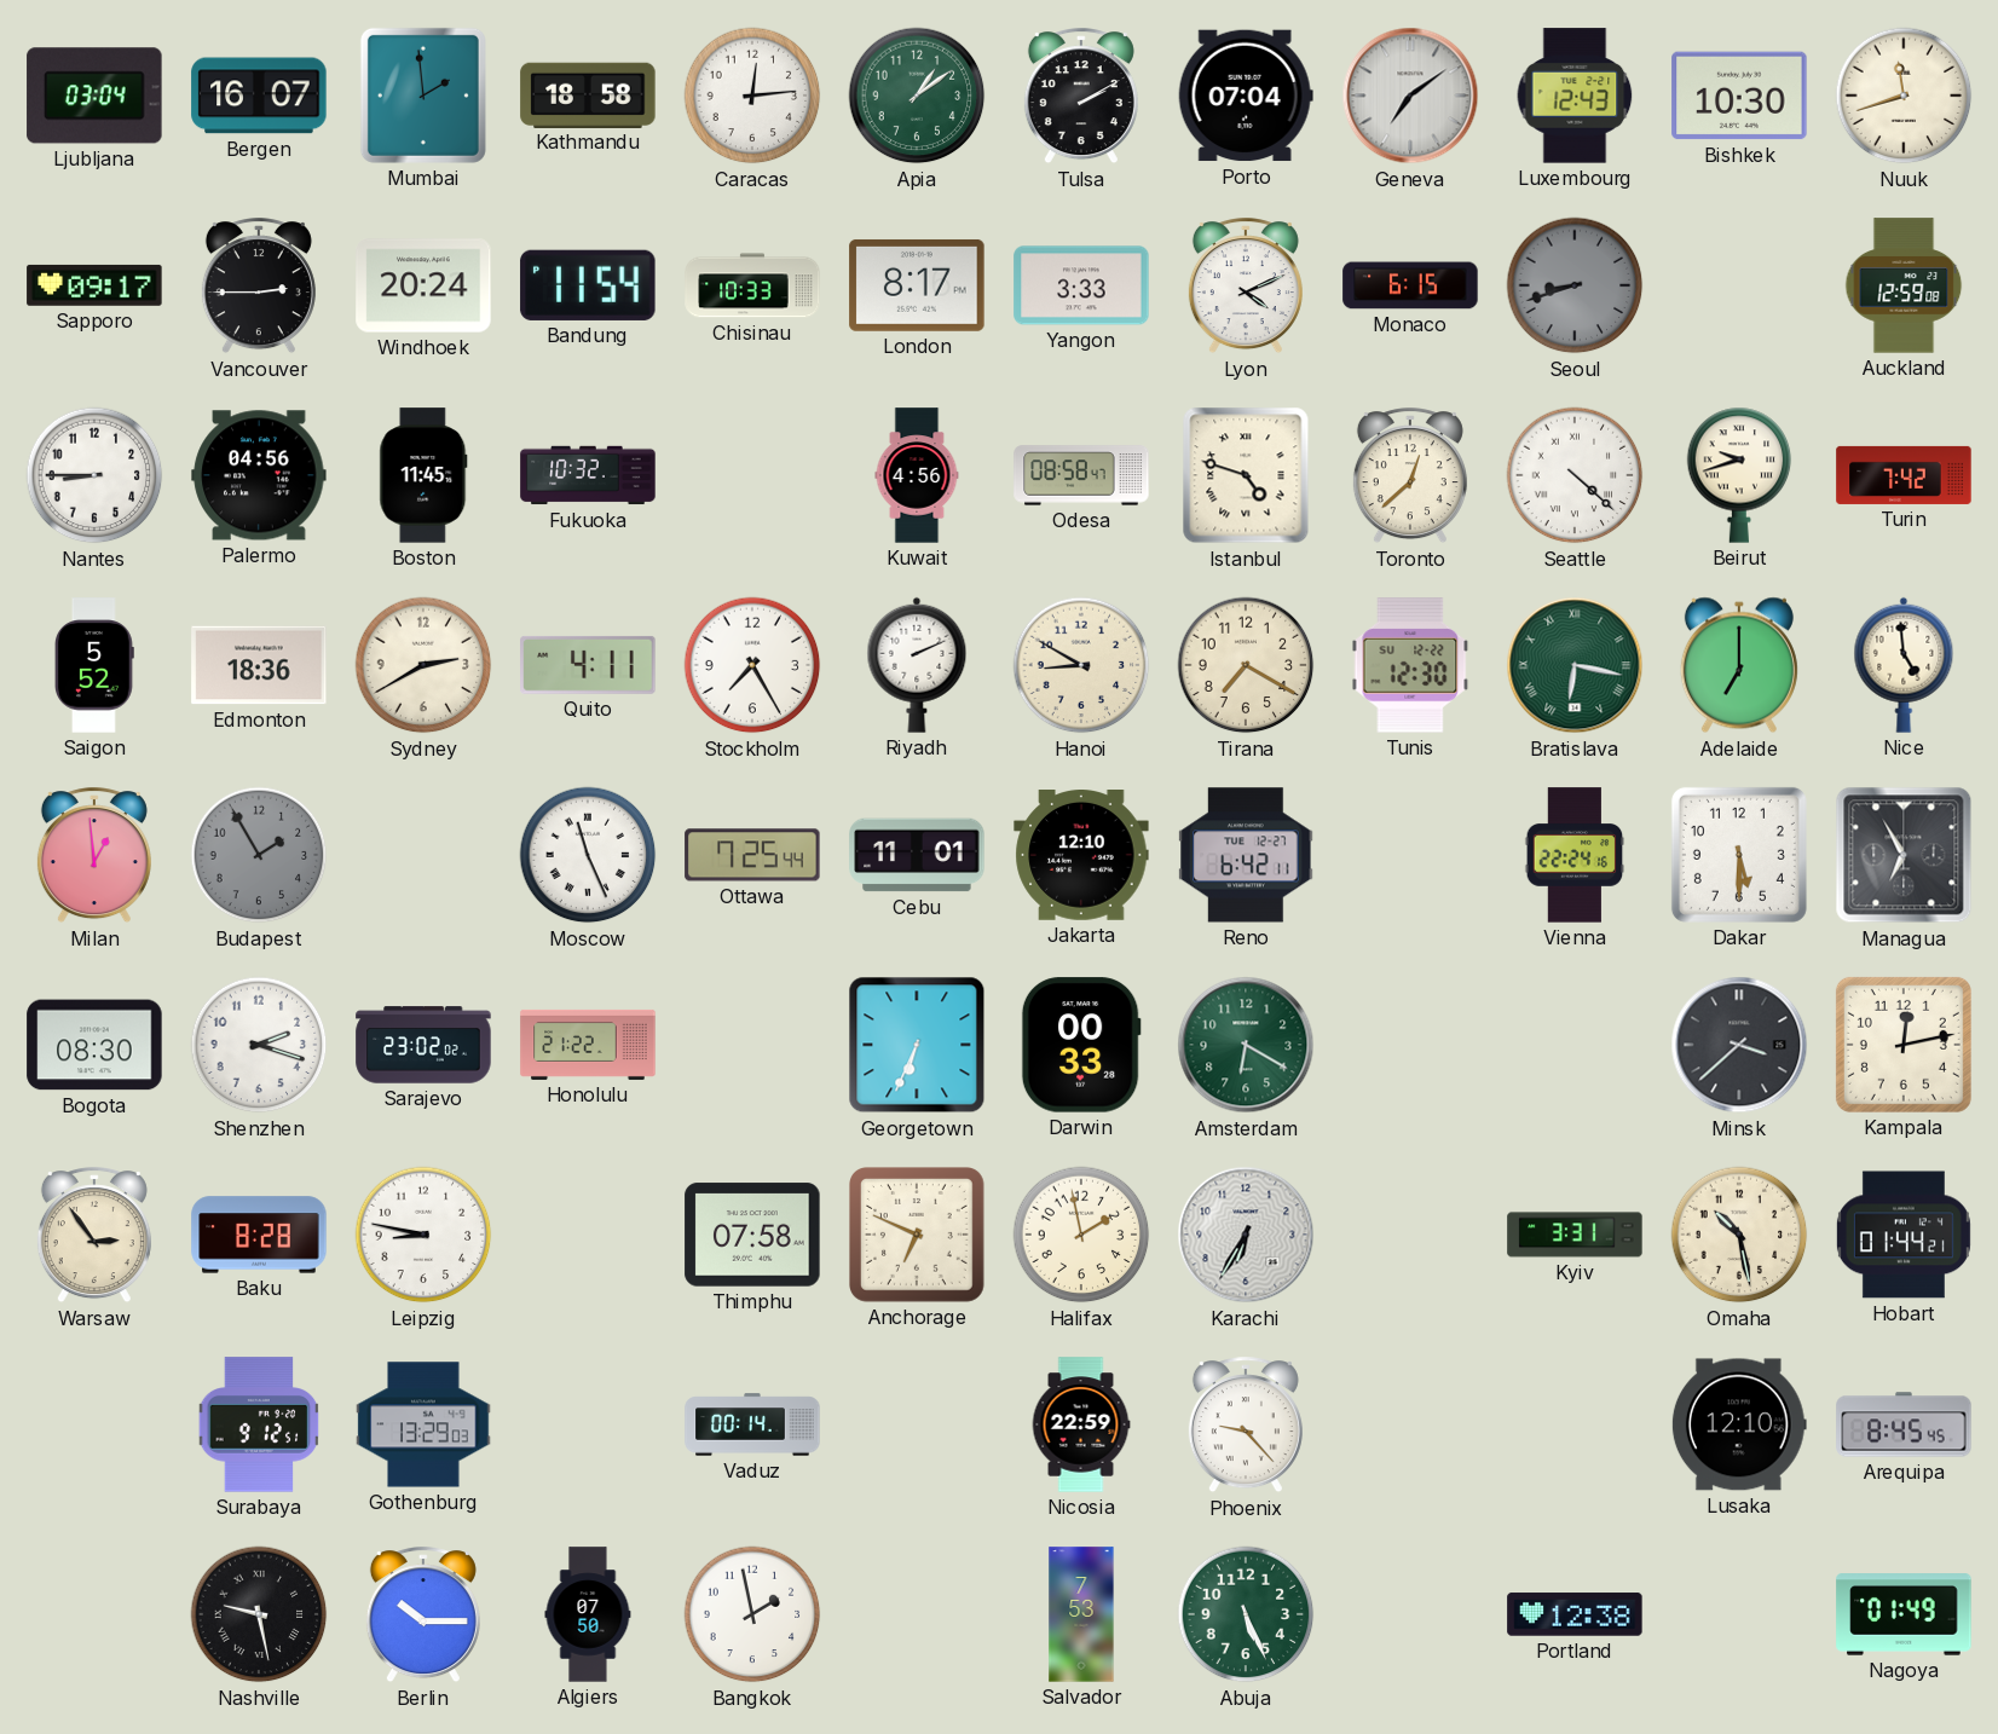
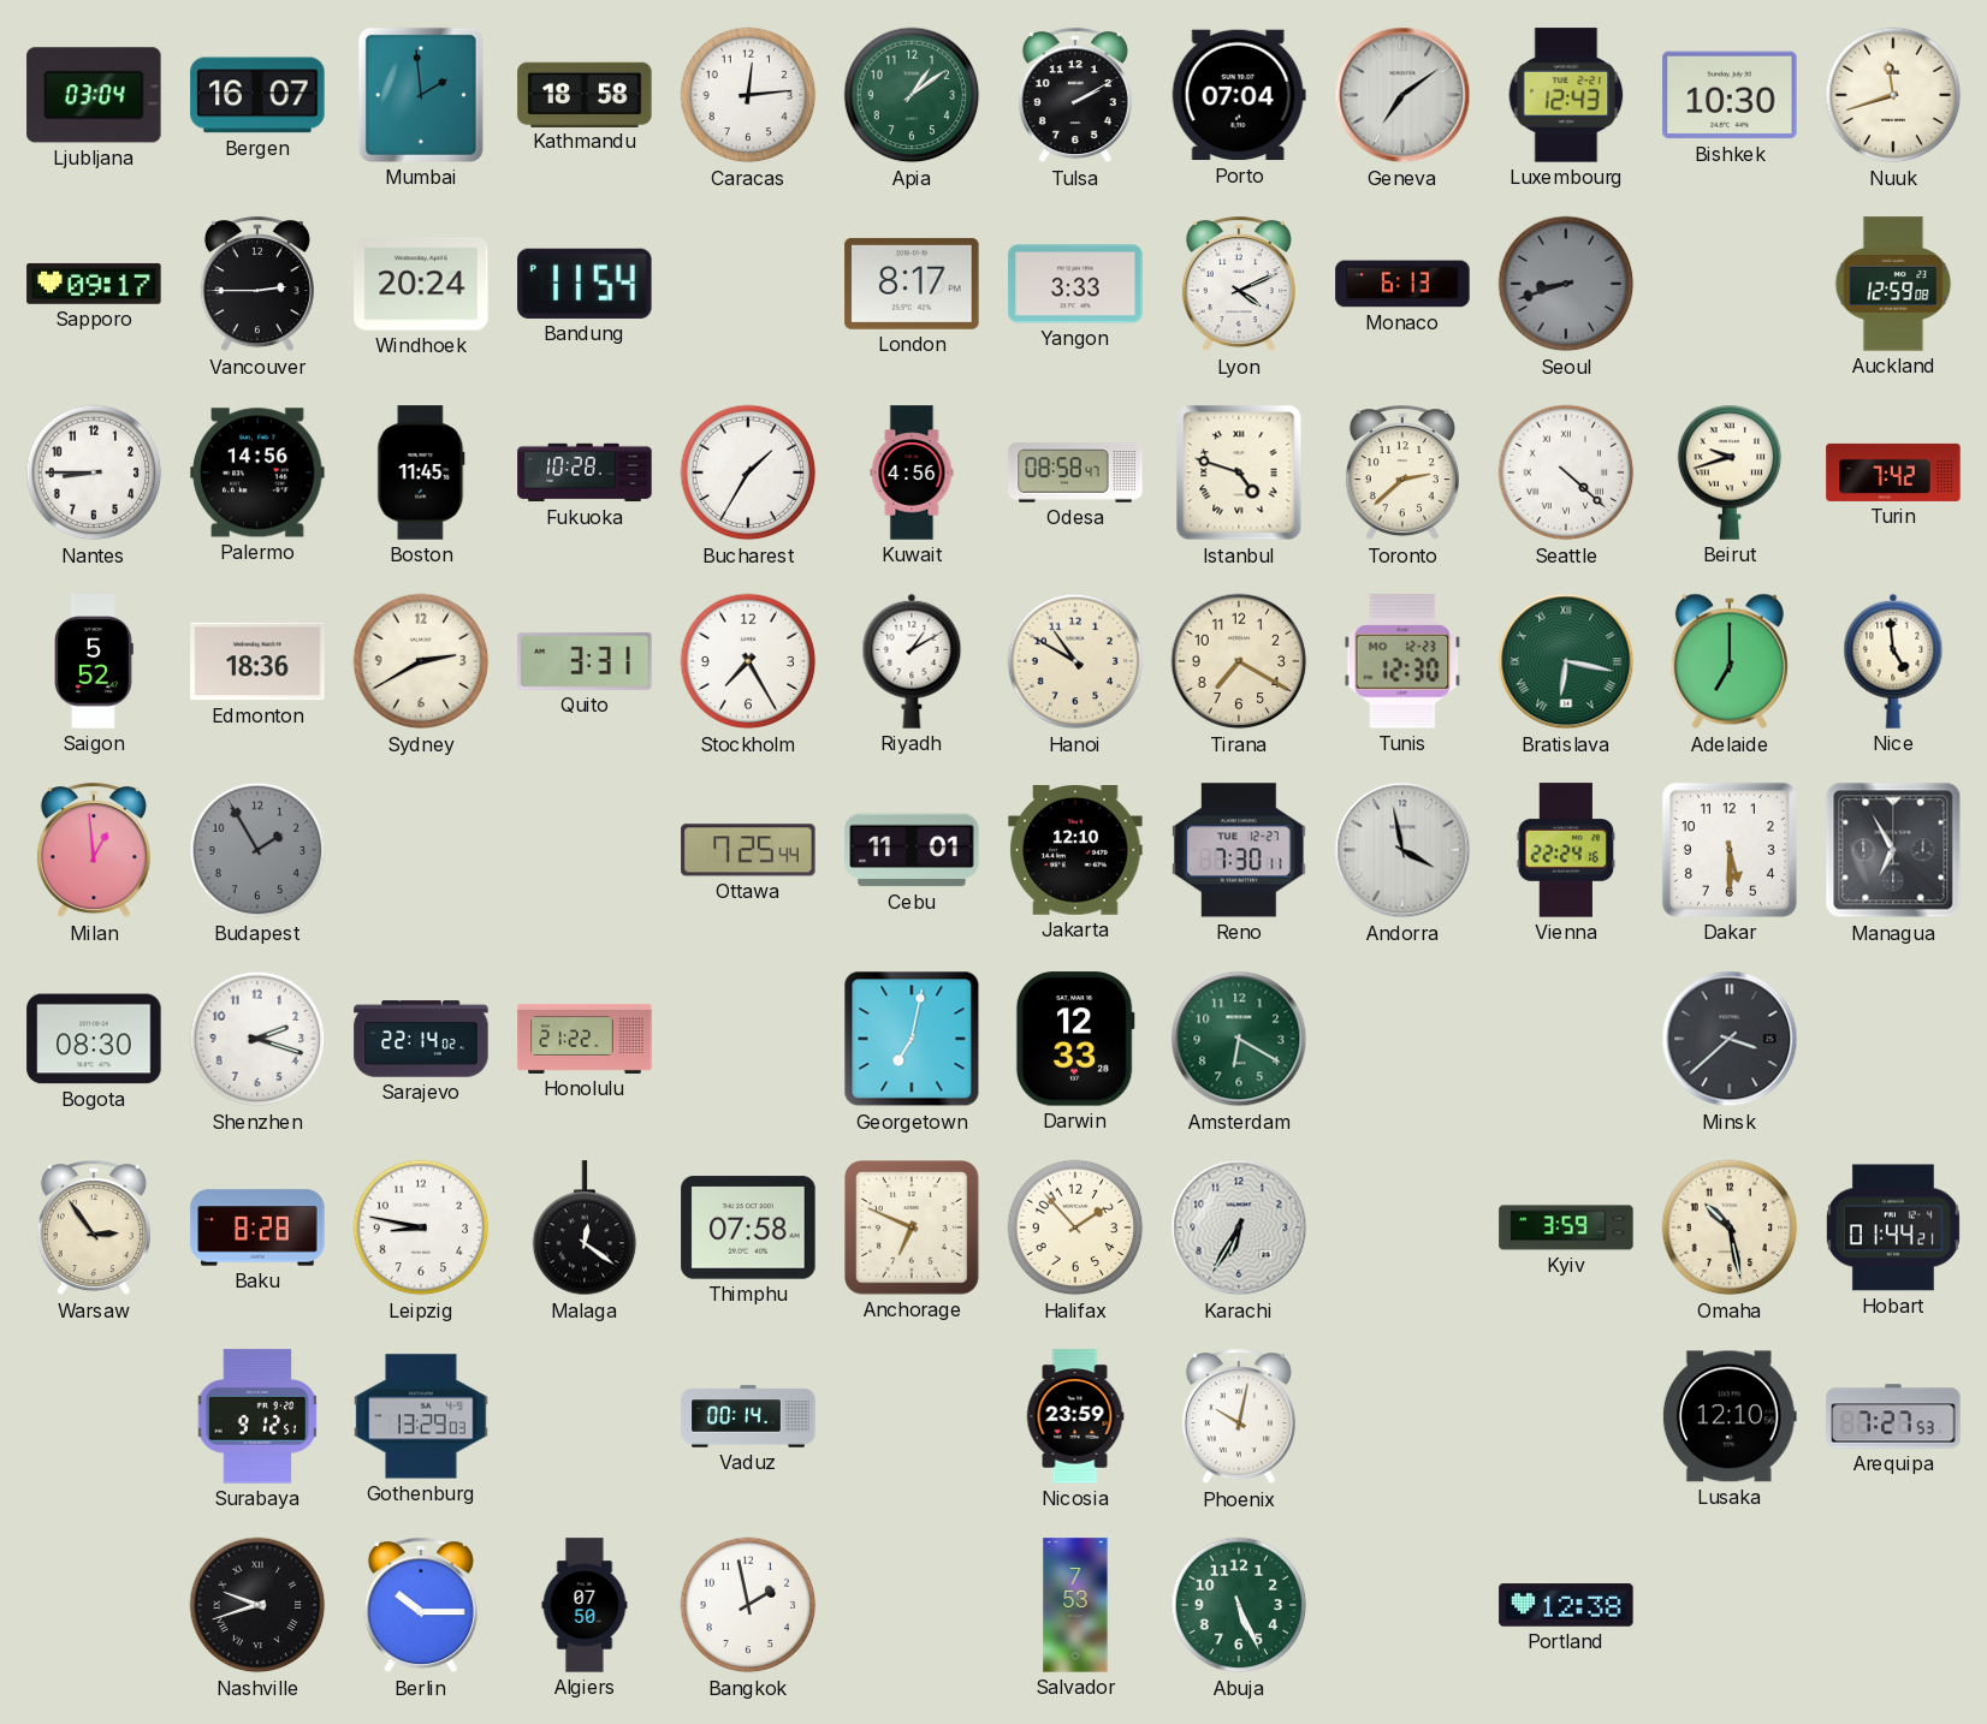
Chisinau: 10:33 -> none (752, 285)
Monaco: 6:15 -> 6:13 (1402, 284)
Palermo: 04:56 -> 14:56 (257, 472)
Fukuoka: 10:32 -> 10:28 (585, 472)
Bucharest: none -> 1:35 (748, 472)
Toronto: 12:38 -> 2:38 (1402, 474)
Quito: 4:11 -> 3:31 (585, 661)
Riyadh: 2:11 -> 1:10 (912, 661)
Hanoi: 8:50 -> 10:50 (1075, 661)
Tunis date: SU 12-22 -> MO 12-23 (1402, 661)
Moscow: 11:26 -> none (588, 855)
Reno: 6:42 -> 7:30 (1239, 850)
Andorra: none -> 3:58 (1402, 850)
Sarajevo: 23:02 -> 22:14 (421, 1039)
Georgetown: 6:34 -> 7:02 (912, 1039)
Darwin: 00:33 -> 12:33 (1075, 1039)
Kampala: 12:13 -> none (1904, 1045)
Malaga: none -> 12:21 (585, 1229)
Halifax: 1:58 -> 1:53 (1075, 1227)
Kyiv: 3:31 -> 3:59 (1566, 1227)
Nicosia: 22:59 -> 23:59 (1075, 1416)
Phoenix: 9:23 -> 10:02 (1239, 1417)
Arequipa: 8:45 -> 7:27 (1893, 1416)
Nashville: 9:28 -> 9:42 (257, 1605)
Nagoya: 01:49 -> none (1904, 1614)
